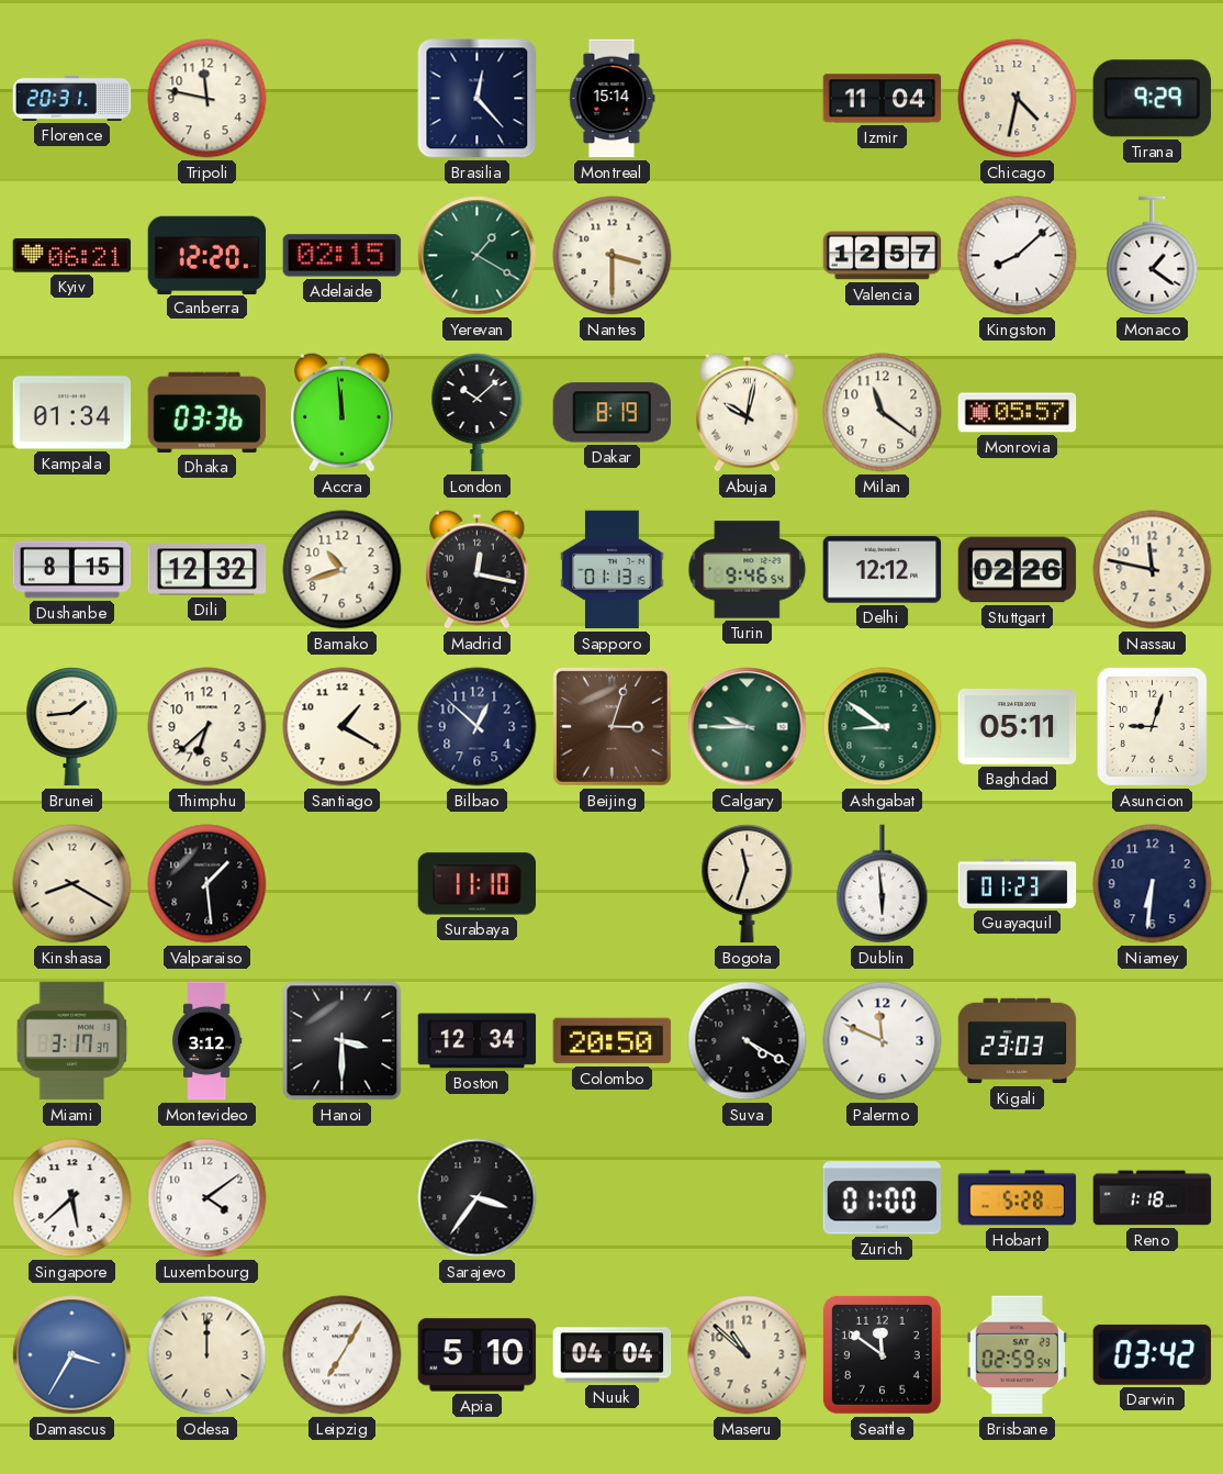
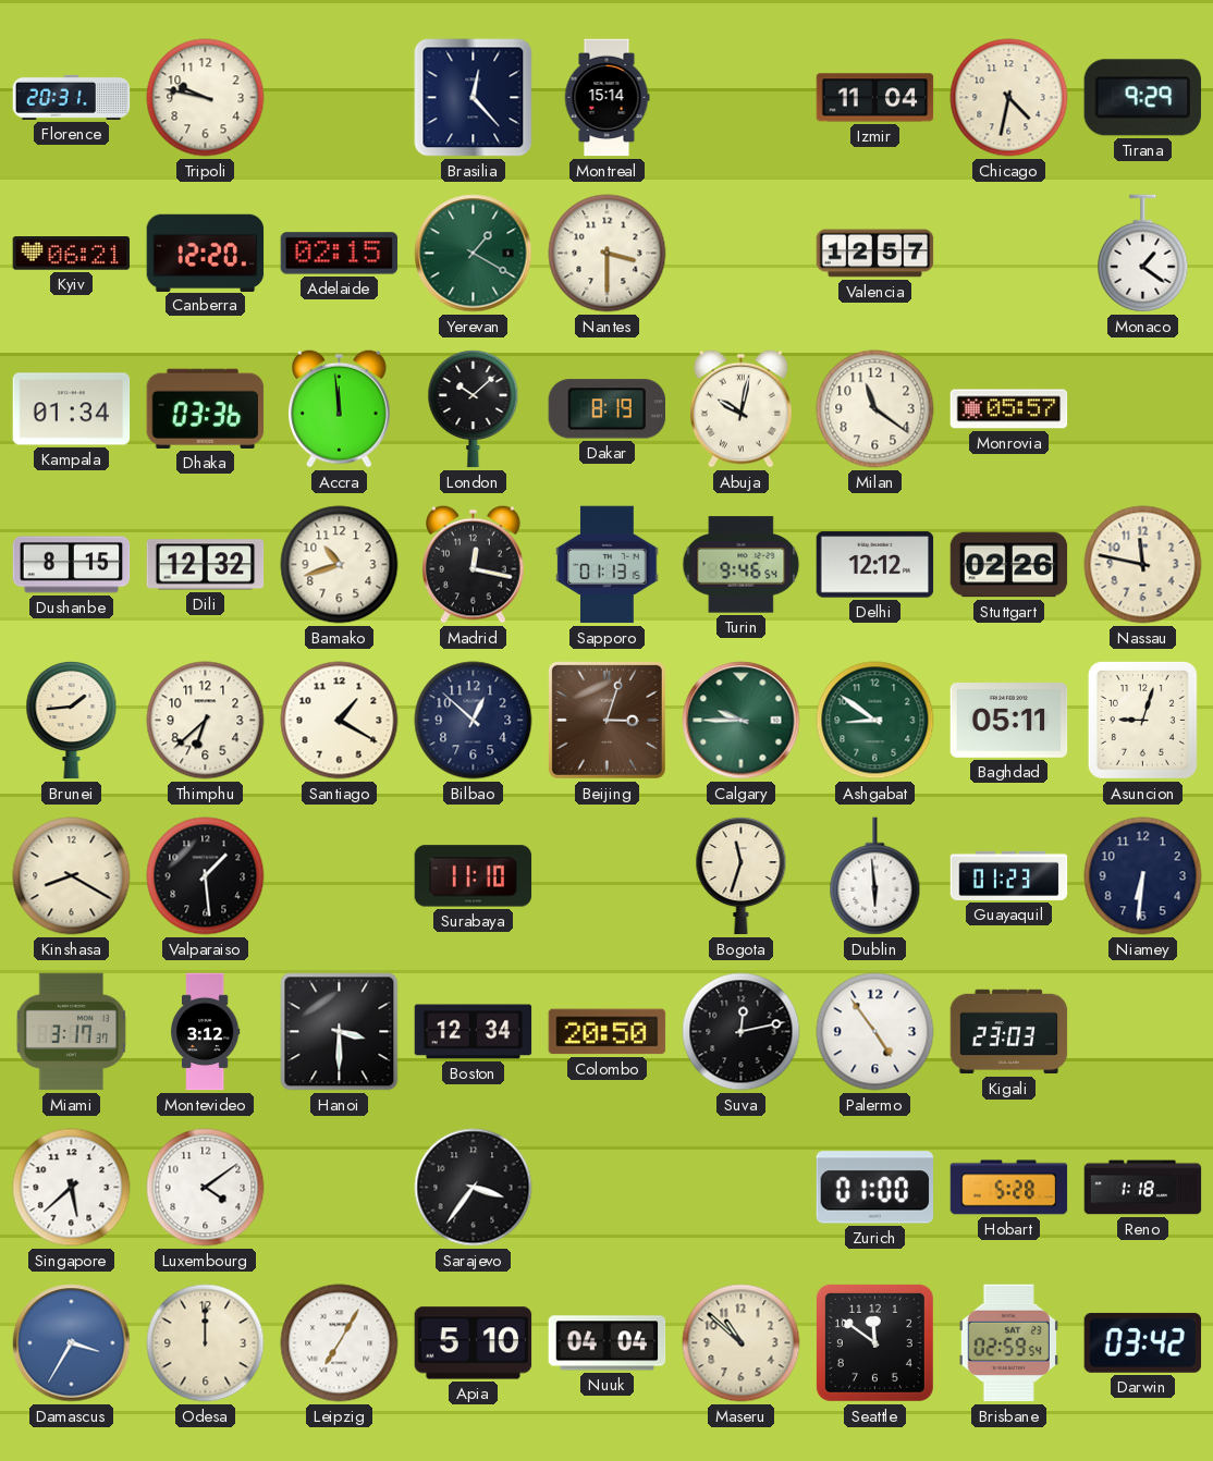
Tripoli: 11:47 -> 9:47 (206, 98)
Kingston: 8:08 -> none (1018, 256)
Suva: 4:20 -> 12:13 (742, 1032)
Palermo: 11:49 -> 4:54 (875, 1032)
